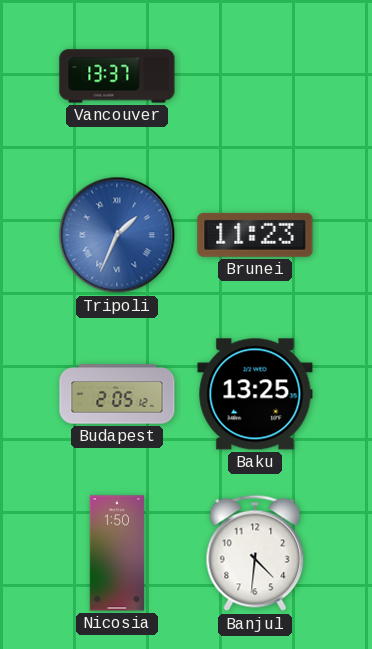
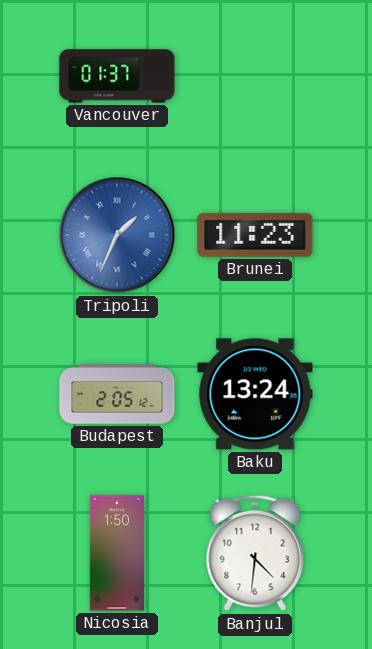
Vancouver: 13:37 -> 01:37 (117, 76)
Baku: 13:25 -> 13:24 (255, 394)
